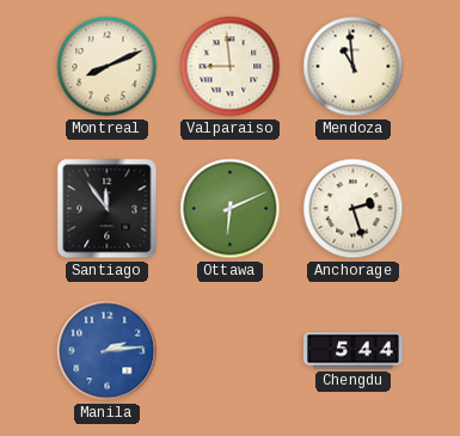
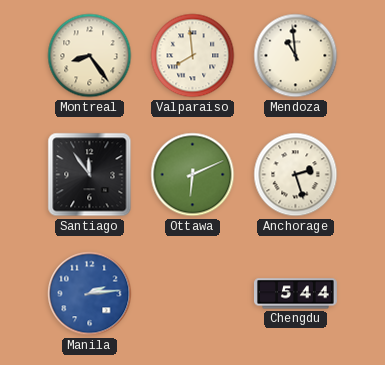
Montreal: 8:11 -> 8:24 (90, 56)
Valparaiso: 8:59 -> 7:59 (193, 56)
